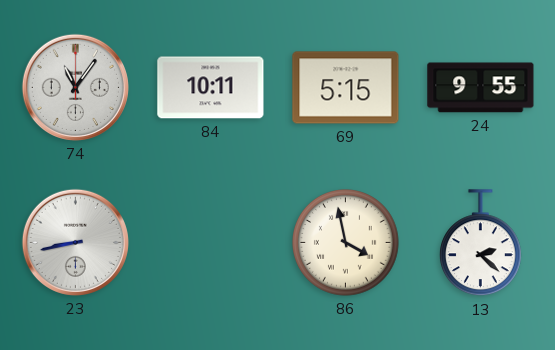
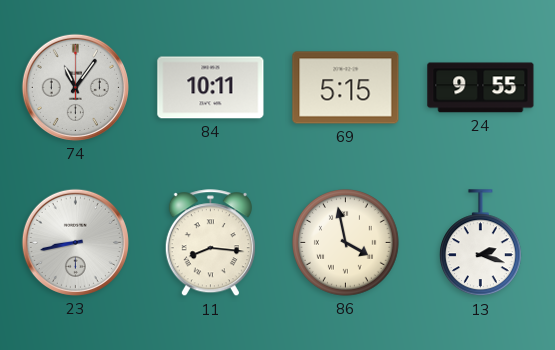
11: none -> 8:16 (210, 243)
13: 2:22 -> 2:18 (480, 243)
